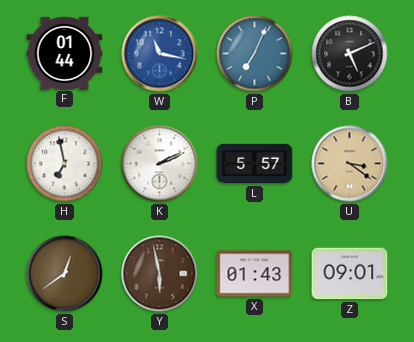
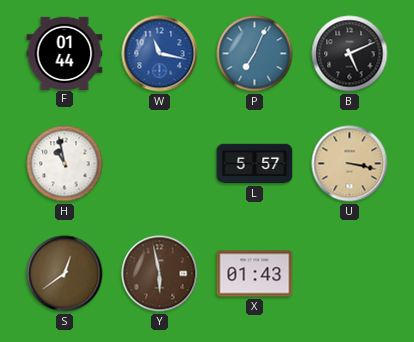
H: 6:58 -> 10:58 (65, 164)
K: 2:11 -> none (160, 164)
U: 3:21 -> 3:17 (350, 164)
Z: 09:01 -> none (350, 274)
